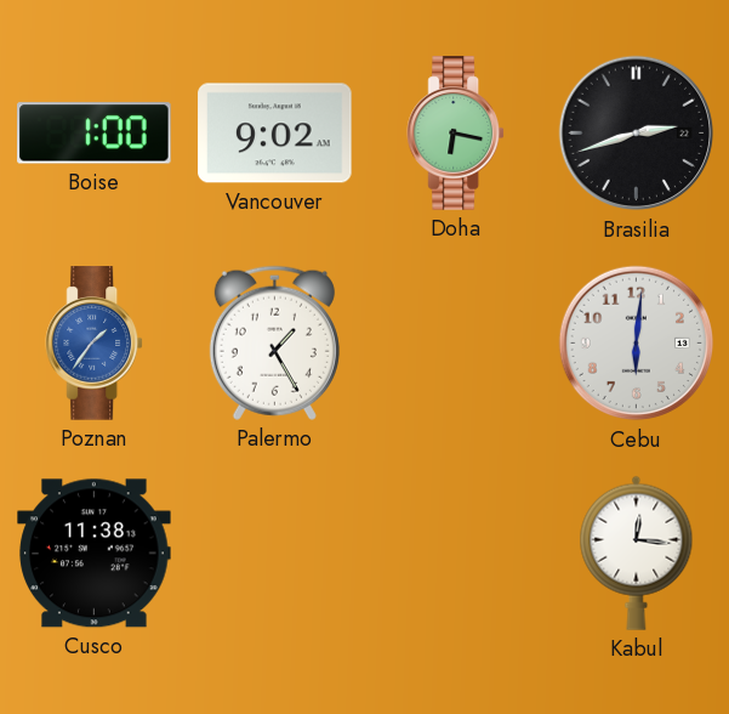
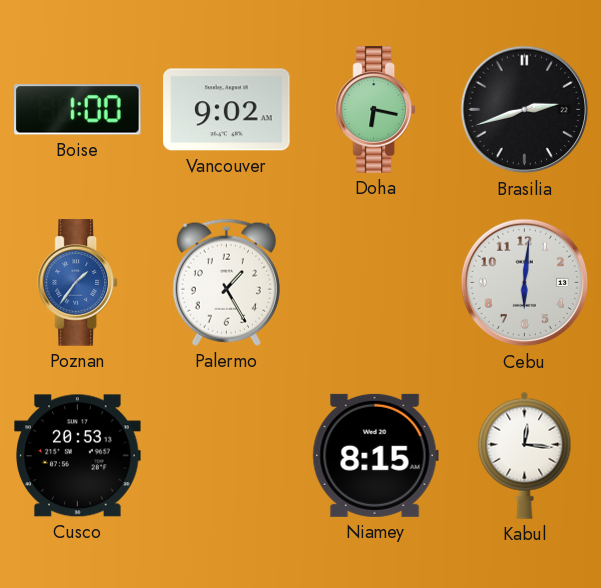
Cusco: 11:38 -> 20:53 (78, 456)
Niamey: none -> 8:15 (375, 455)
